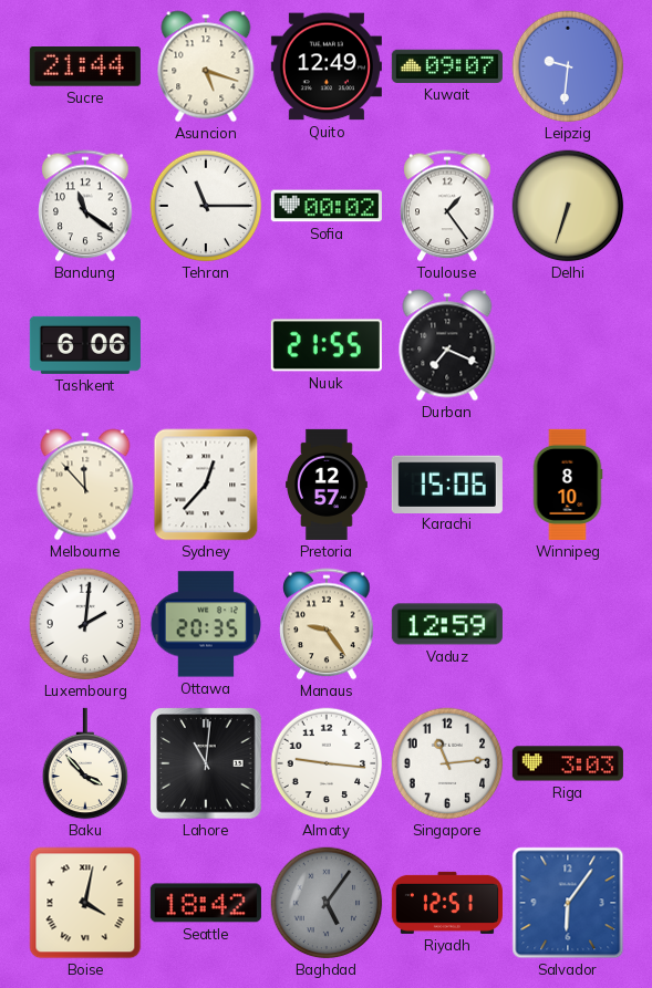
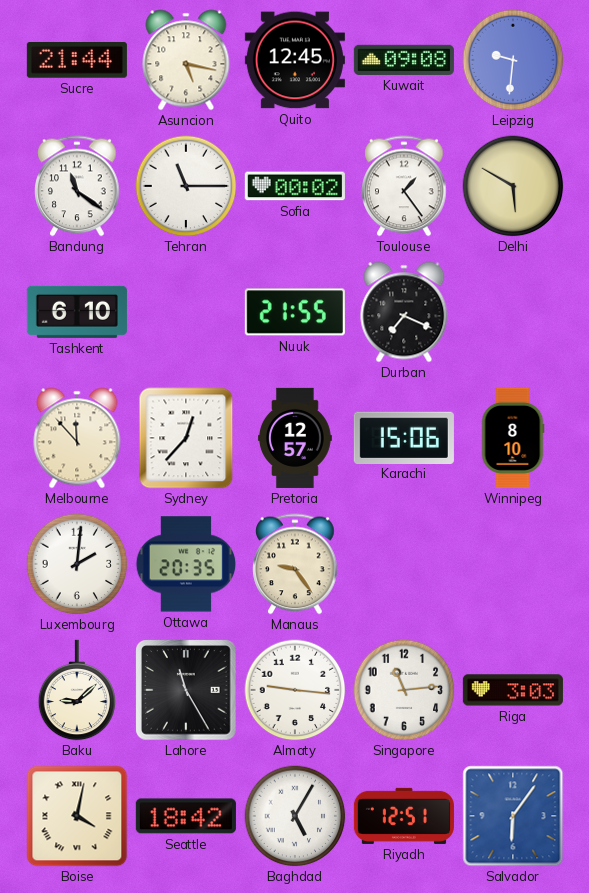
Asuncion: 5:18 -> 5:17 (186, 60)
Quito: 12:49 -> 12:45 (295, 60)
Kuwait: 09:07 -> 09:08 (404, 60)
Delhi: 6:33 -> 5:50 (513, 186)
Tashkent: 6:06 -> 6:10 (77, 312)
Vaduz: 12:59 -> none (447, 624)
Baku: 3:53 -> 9:08 (77, 690)
Lahore: 11:01 -> 11:25 (186, 690)
Baghdad: 5:06 -> 5:05 (295, 816)
Baghdad dial: grey -> white (295, 816)
